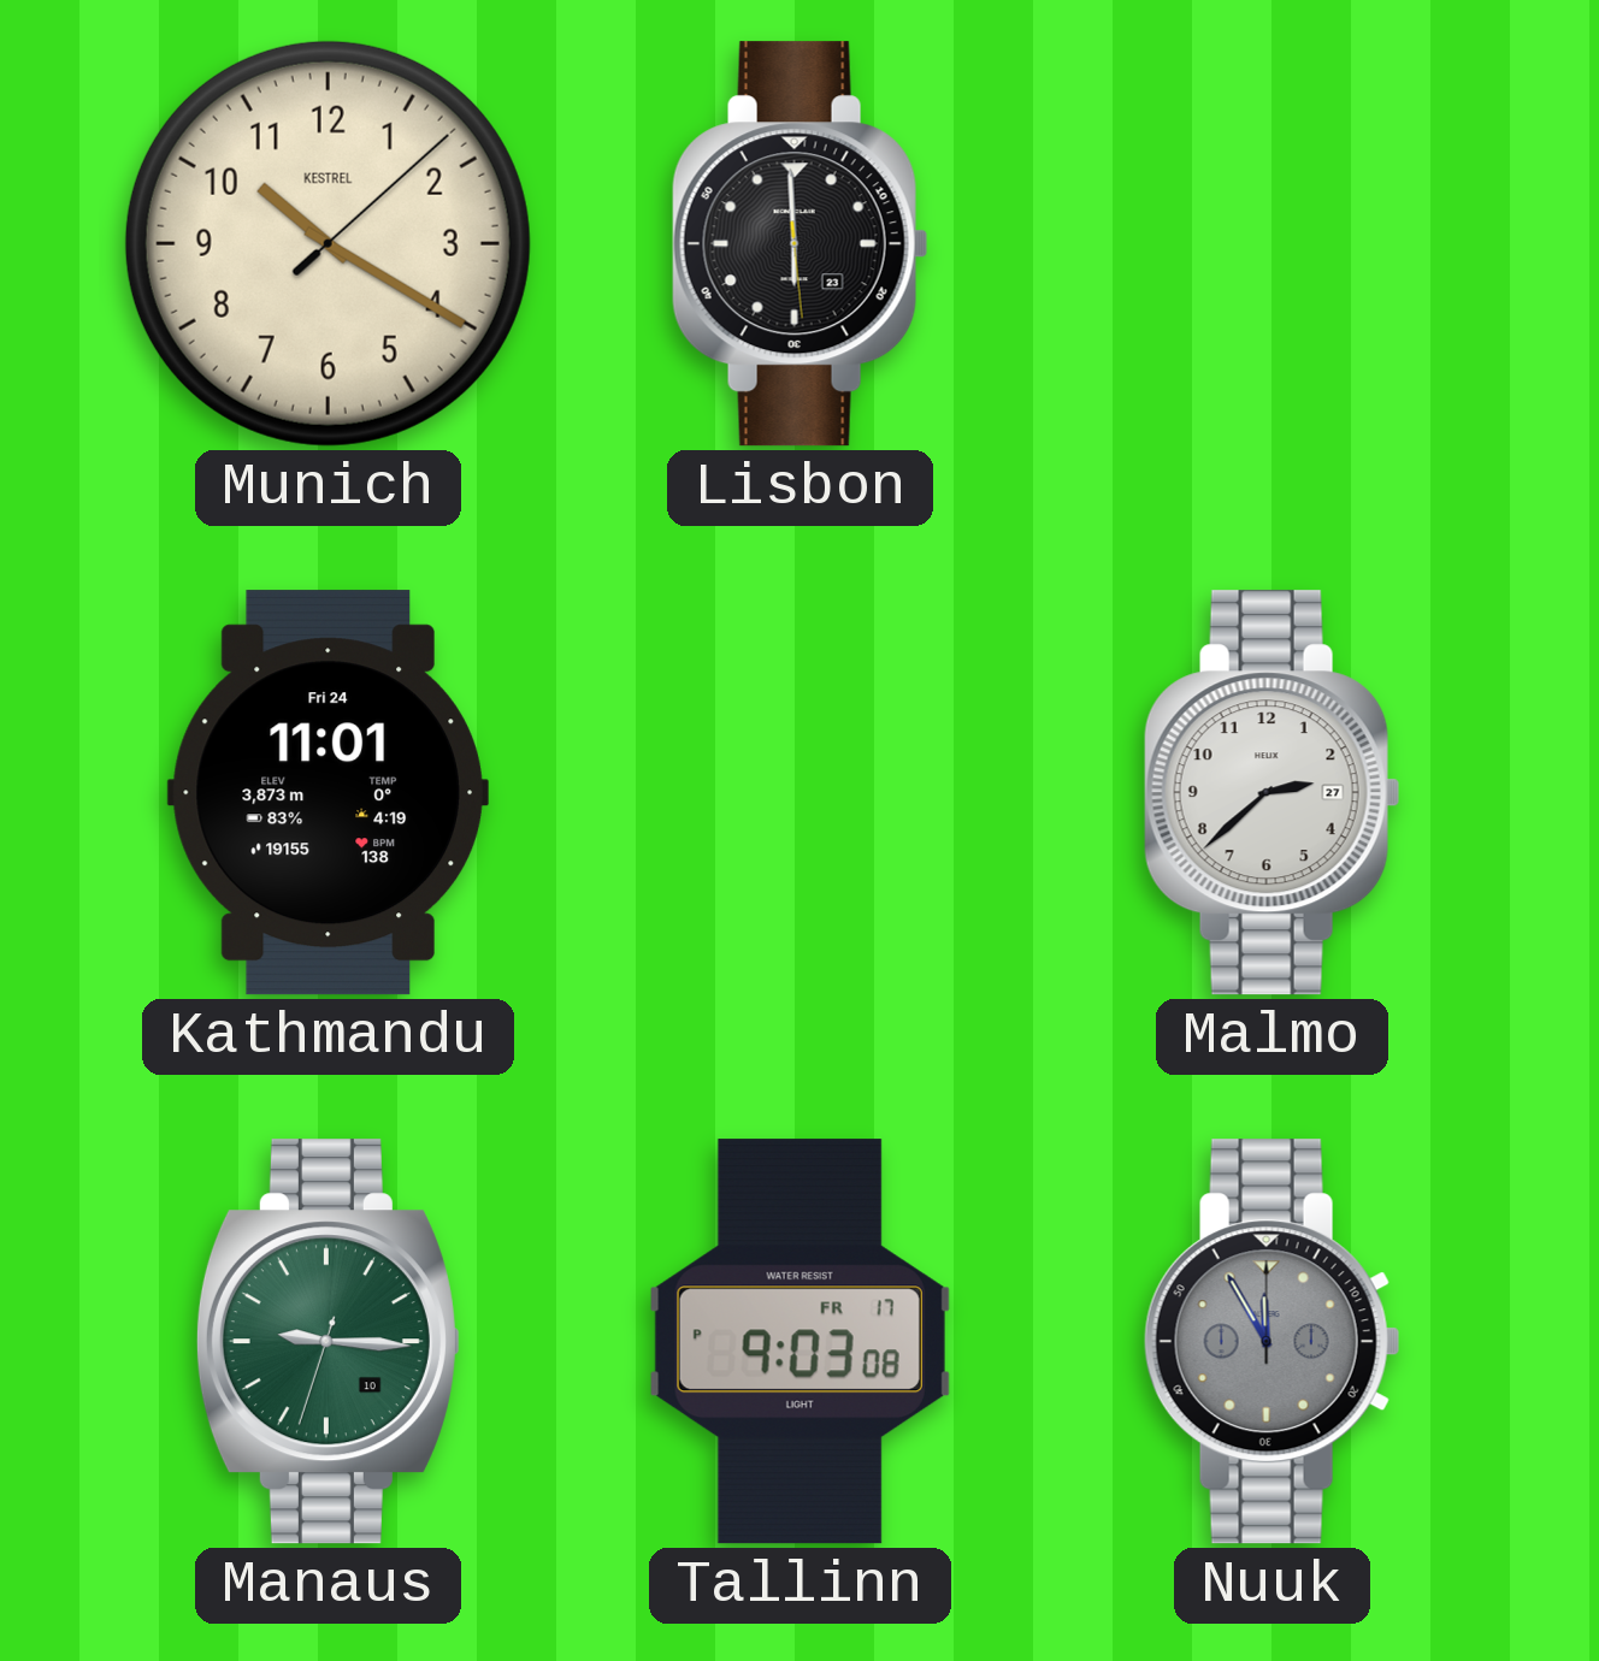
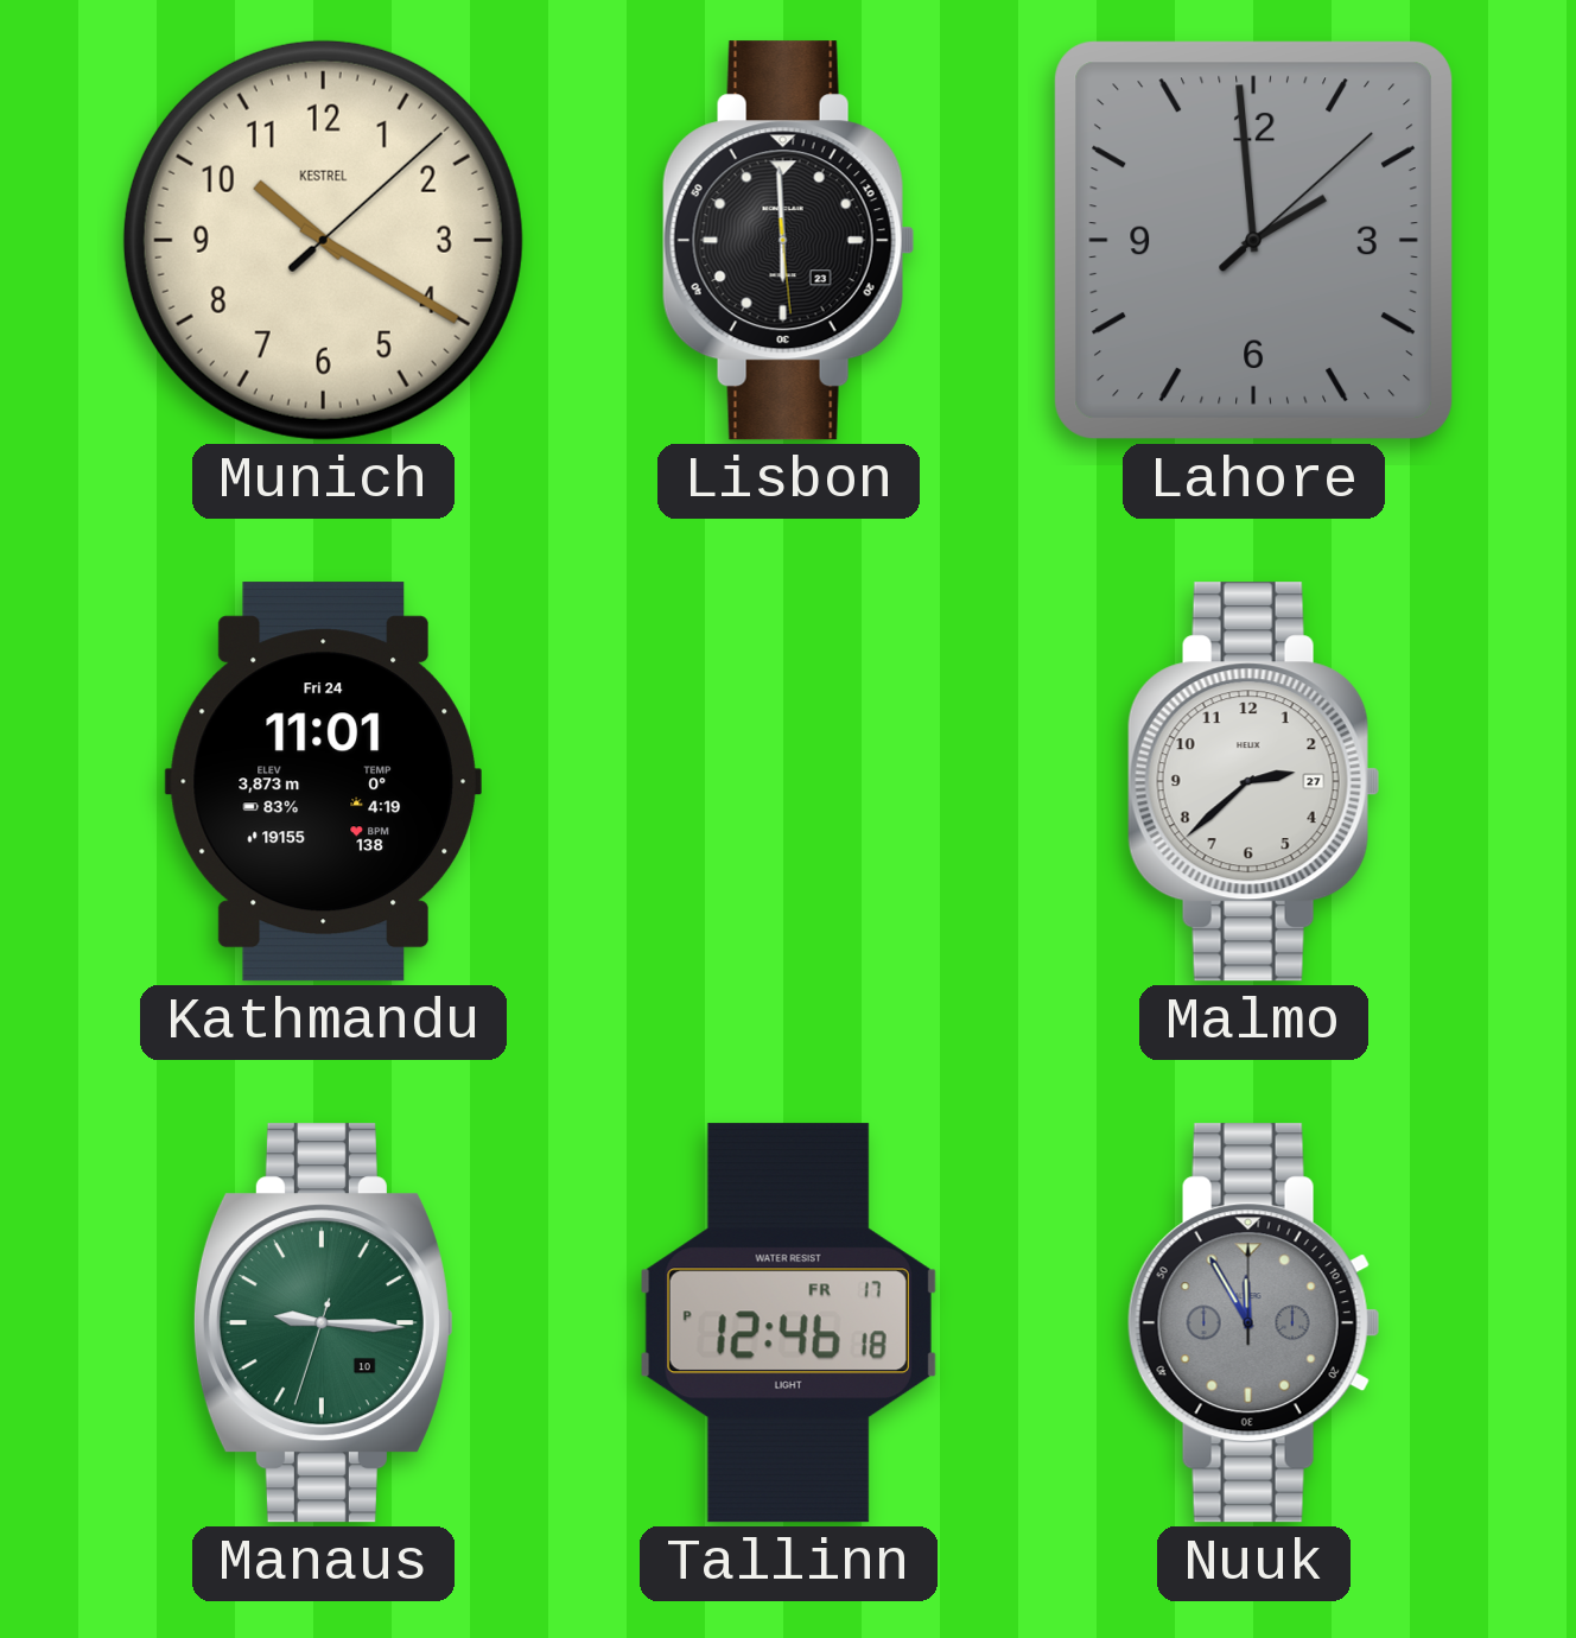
Lahore: none -> 1:59 (1253, 240)
Tallinn: 9:03 -> 12:46 (788, 1323)
